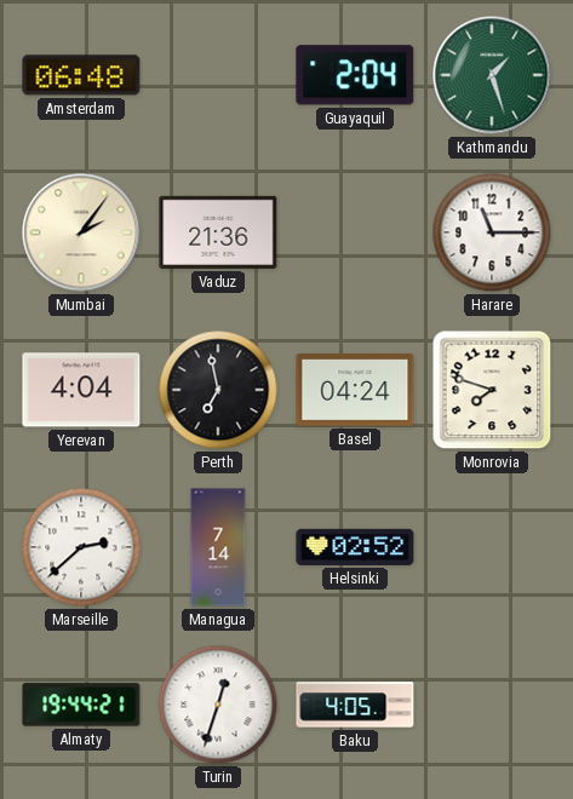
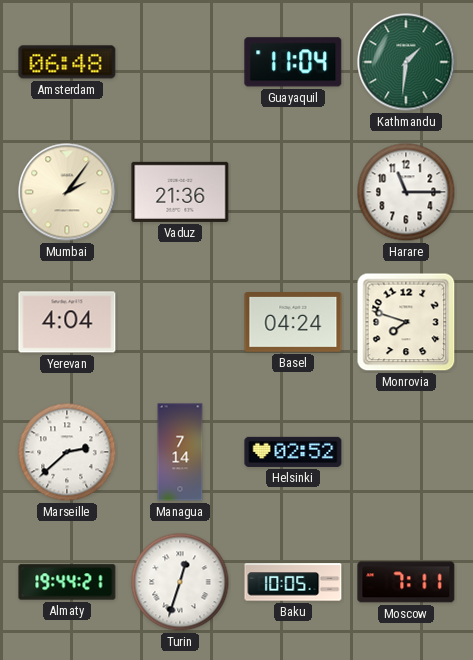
Guayaquil: 2:04 -> 11:04 (293, 62)
Kathmandu: 1:27 -> 1:31 (406, 62)
Perth: 6:58 -> none (218, 390)
Baku: 4:05 -> 10:05 (293, 582)
Moscow: none -> 7:11 (406, 582)
